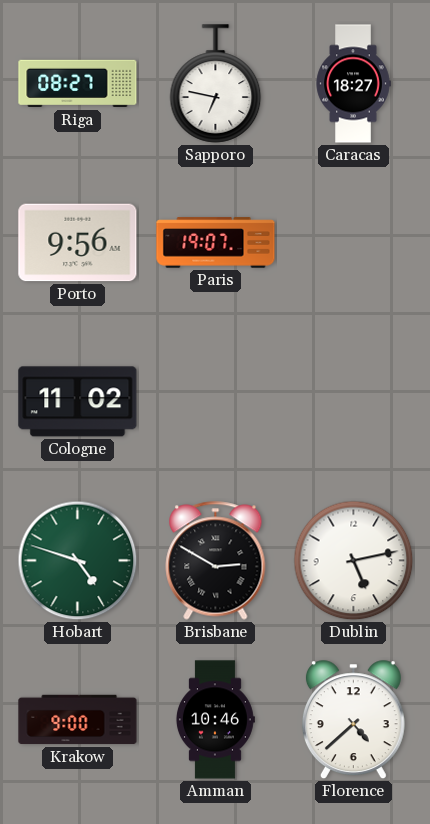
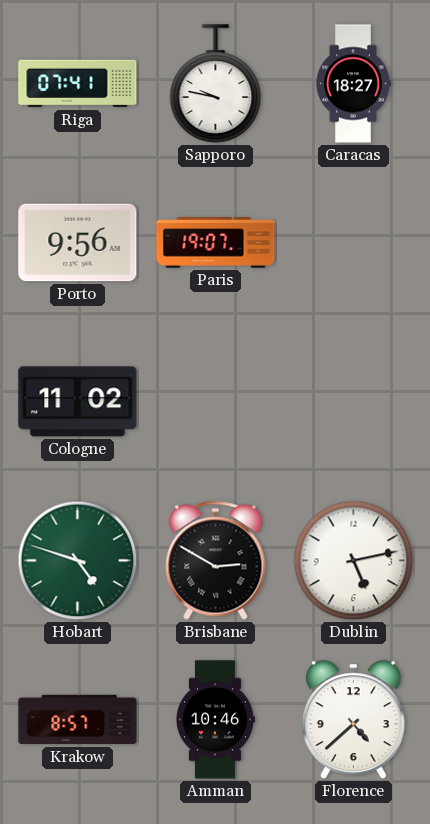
Riga: 08:27 -> 07:41 (78, 84)
Sapporo: 6:47 -> 9:47 (216, 84)
Krakow: 9:00 -> 8:57 (78, 720)
